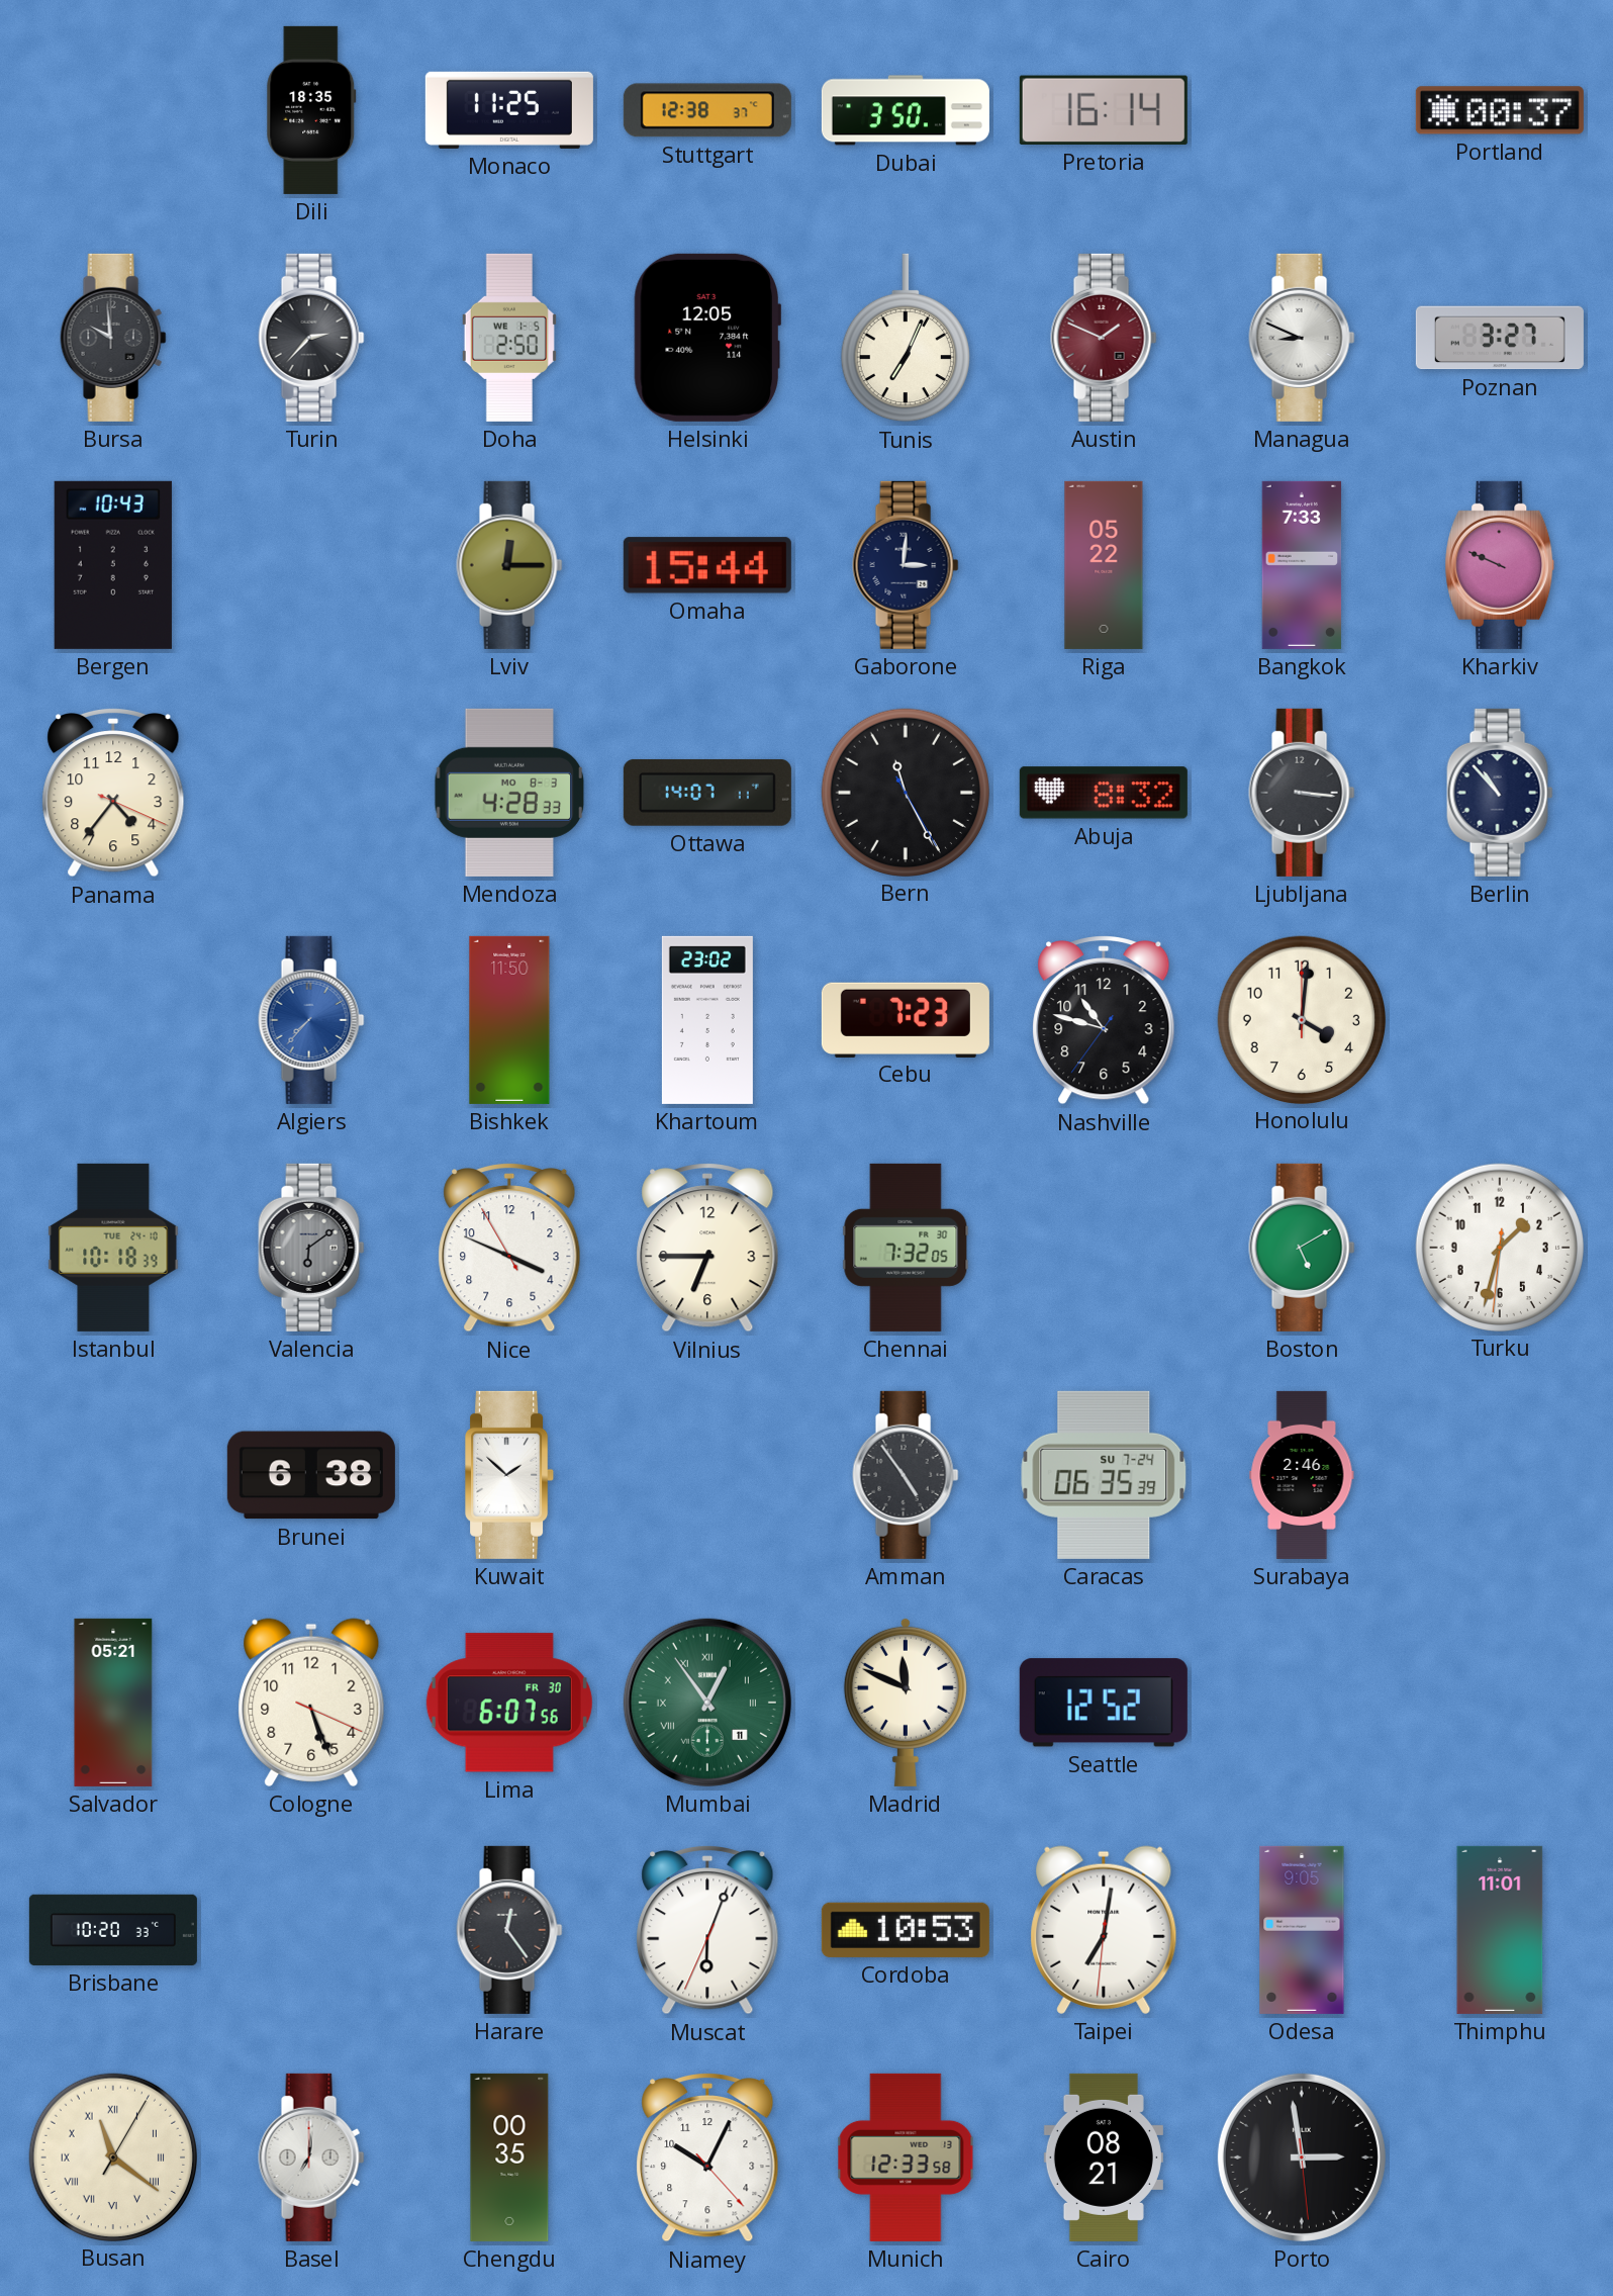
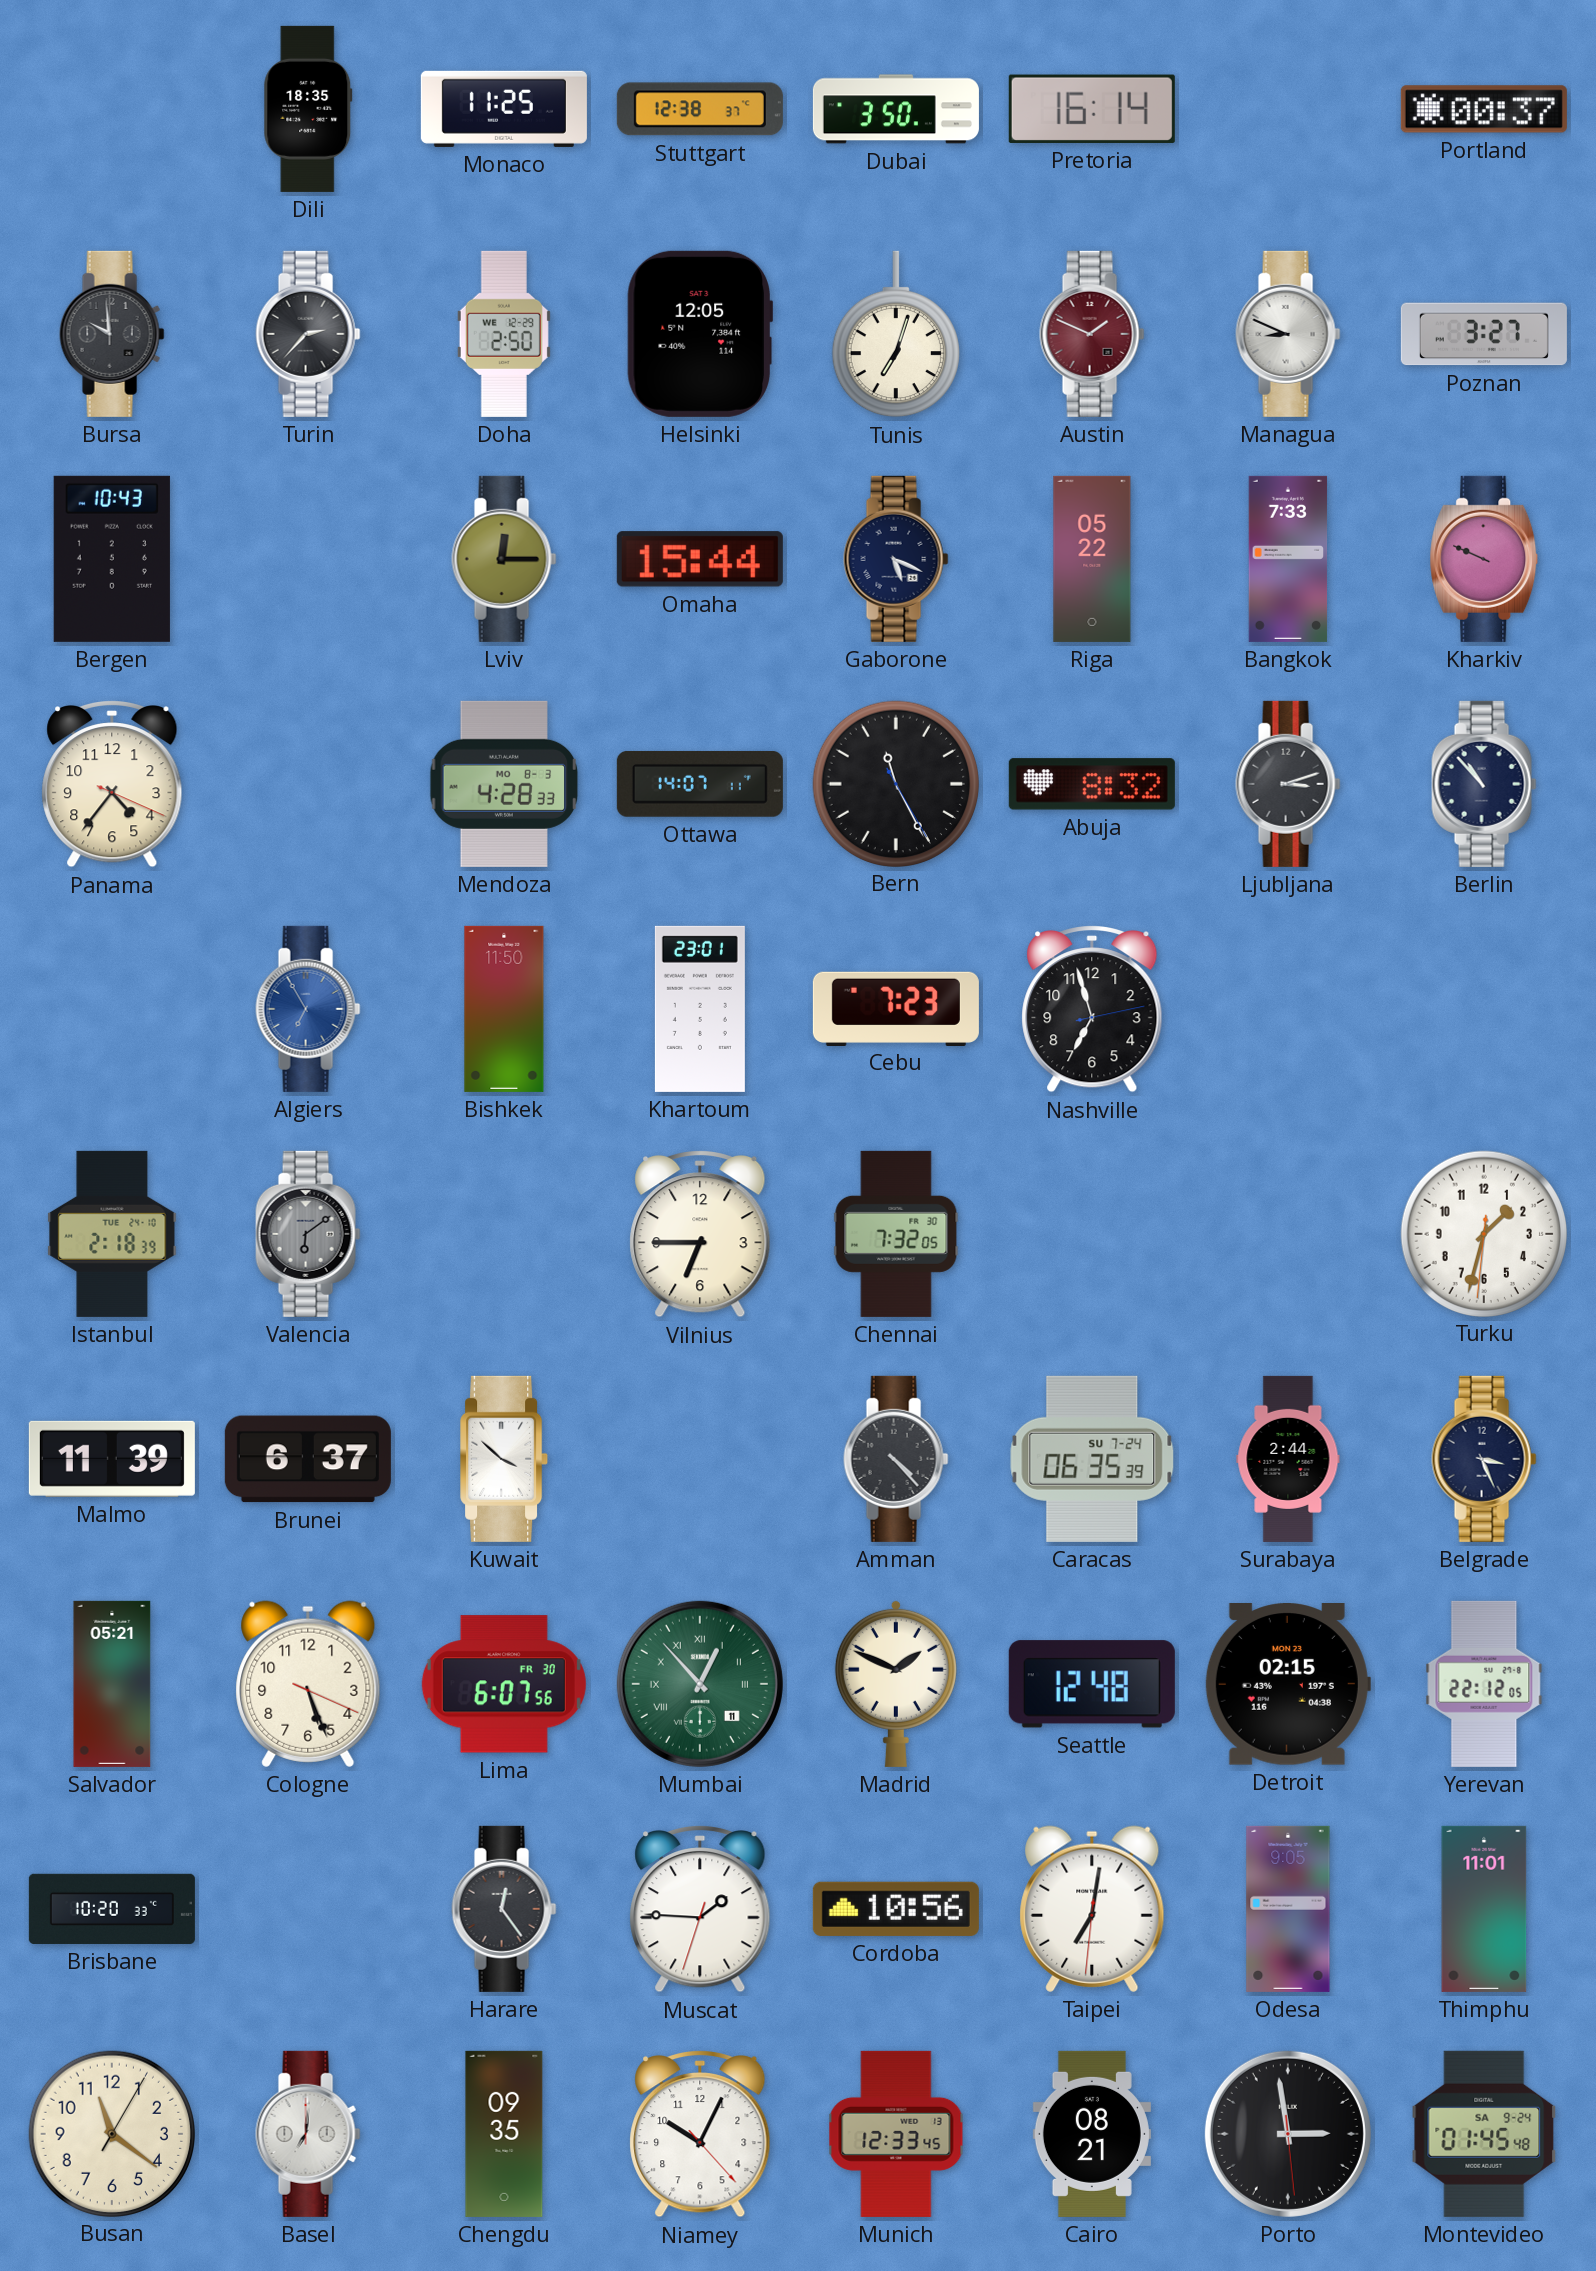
Doha date: WE 1-5 -> WE 12-29 (504, 334)
Tunis: 7:04 -> 7:03 (896, 334)
Gaborone: 3:01 -> 5:19 (896, 559)
Ljubljana: 3:16 -> 3:12 (1288, 784)
Algiers: 7:37 -> 6:55 (308, 1009)
Khartoum: 23:02 -> 23:01 (700, 1009)
Nashville: 10:47 -> 6:57 (1092, 1009)
Honolulu: 4:01 -> none (1301, 1019)
Istanbul: 10:18 -> 2:18 (112, 1234)
Nice: 3:48 -> none (509, 1248)
Boston: 5:10 -> none (1302, 1248)
Malmo: none -> 11:39 (112, 1459)
Brunei: 6:38 -> 6:37 (308, 1459)
Kuwait: 1:52 -> 3:52 (505, 1459)
Amman: 4:54 -> 4:23 (896, 1459)
Surabaya: 2:46 -> 2:44 (1288, 1459)
Belgrade: none -> 3:26 (1484, 1459)
Mumbai: 12:54 -> 12:53 (700, 1684)
Madrid: 11:49 -> 1:49 (896, 1683)
Seattle: 12:52 -> 12:48 (1092, 1684)
Detroit: none -> 02:15 (1288, 1685)
Yerevan: none -> 22:12 (1484, 1684)
Muscat: 6:03 -> 1:45 (700, 1909)
Cordoba: 10:53 -> 10:56 (896, 1909)
Busan numerals: Roman -> Arabic (111, 2133)
Chengdu: 00:35 -> 09:35 (504, 2134)
Munich: 12:33:58 -> 12:33:45 (896, 2134)
Montevideo: none -> 01:45 (1484, 2134)
